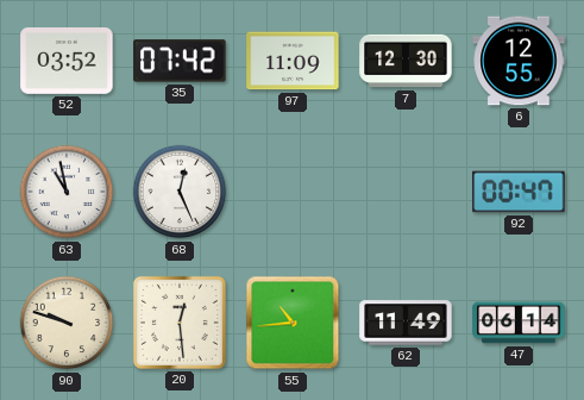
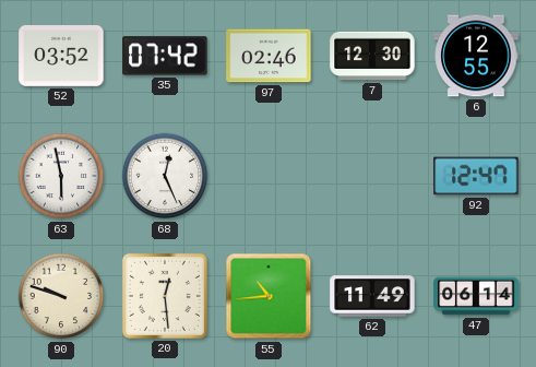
97: 11:09 -> 02:46 (269, 56)
63: 10:58 -> 5:58 (61, 176)
92: 00:47 -> 12:47 (476, 176)
